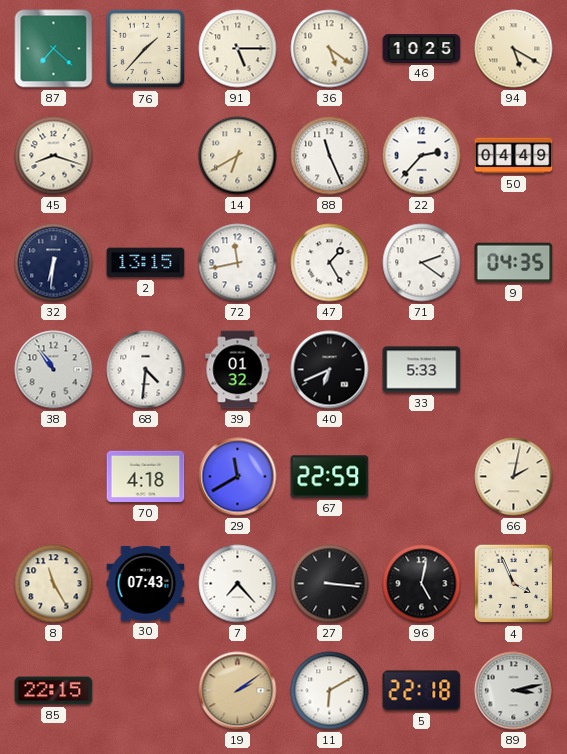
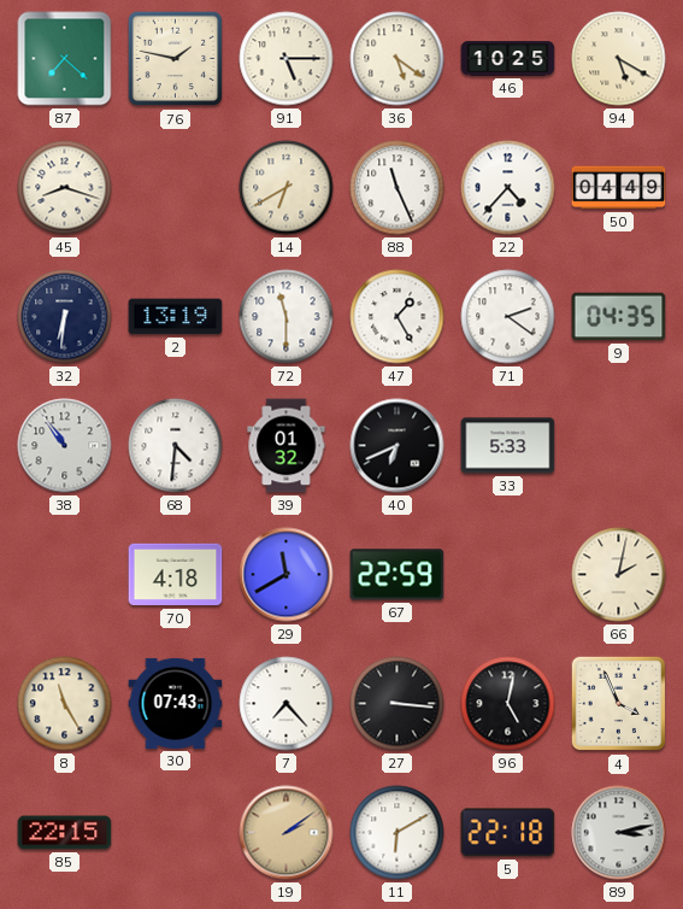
76: 1:37 -> 1:47 (176, 59)
22: 2:37 -> 4:37 (508, 188)
2: 13:15 -> 13:19 (176, 317)
72: 11:43 -> 11:30 (287, 317)
